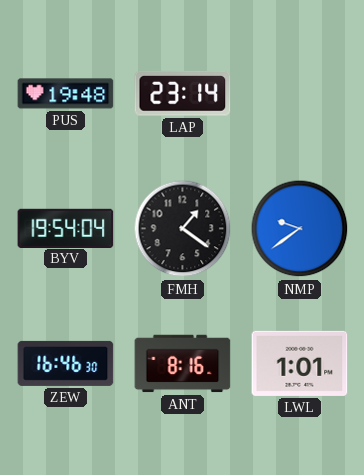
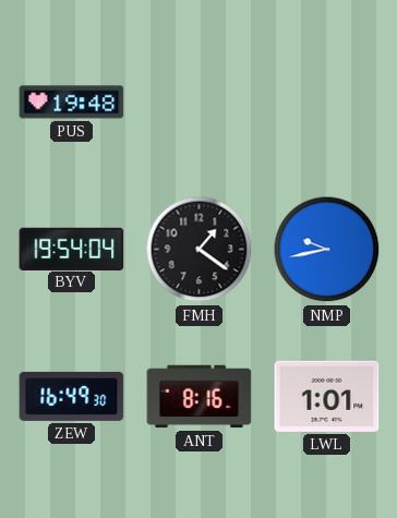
LAP: 23:14 -> none (183, 93)
NMP: 9:39 -> 9:43 (327, 250)
ZEW: 16:46 -> 16:49 (72, 396)
